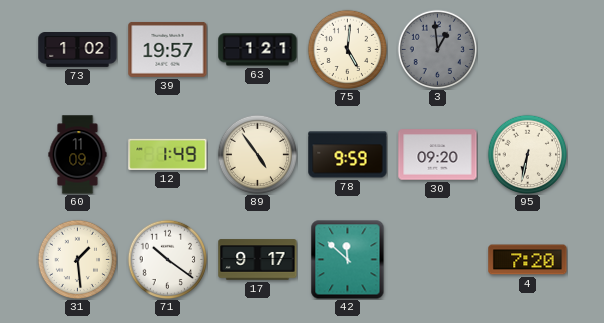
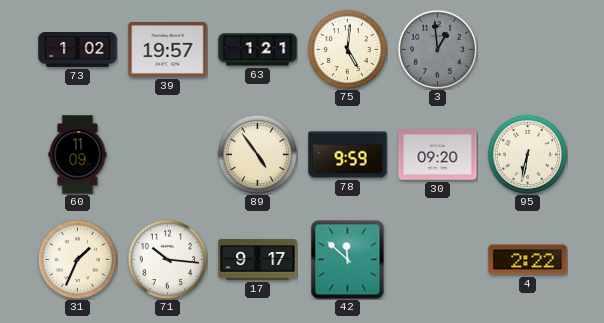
12: 1:49 -> none (168, 154)
31: 1:29 -> 1:34 (77, 259)
71: 10:21 -> 10:16 (167, 259)
4: 7:20 -> 2:22 (528, 260)
